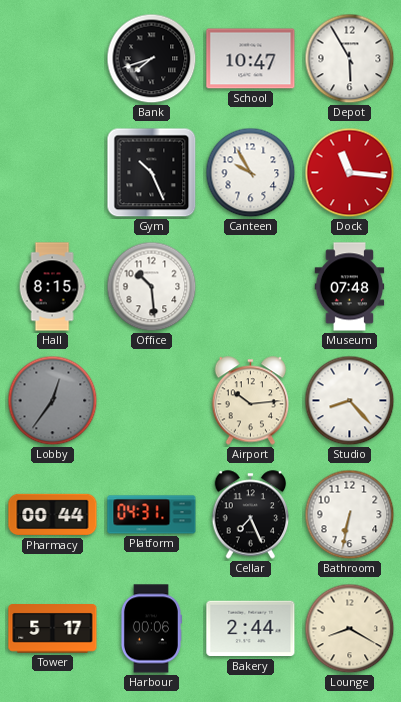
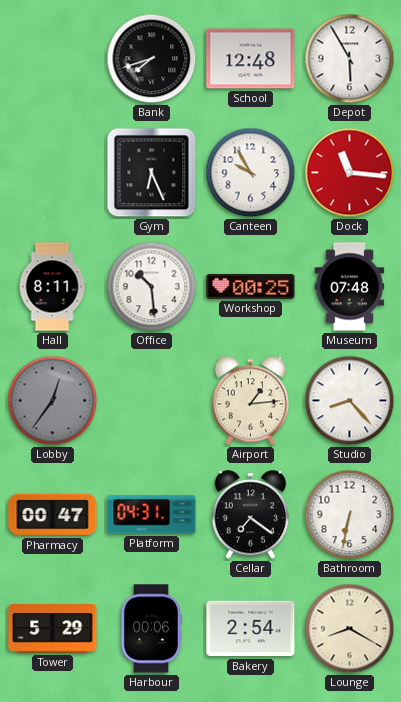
School: 10:47 -> 12:48 (251, 59)
Gym: 10:26 -> 6:26 (152, 173)
Hall: 8:15 -> 8:11 (52, 287)
Workshop: none -> 00:25 (251, 287)
Airport: 10:14 -> 1:14 (251, 401)
Pharmacy: 00:44 -> 00:47 (53, 515)
Cellar: 7:26 -> 7:21 (251, 515)
Tower: 5:17 -> 5:29 (53, 629)
Bakery: 2:44 -> 2:54 (251, 629)
